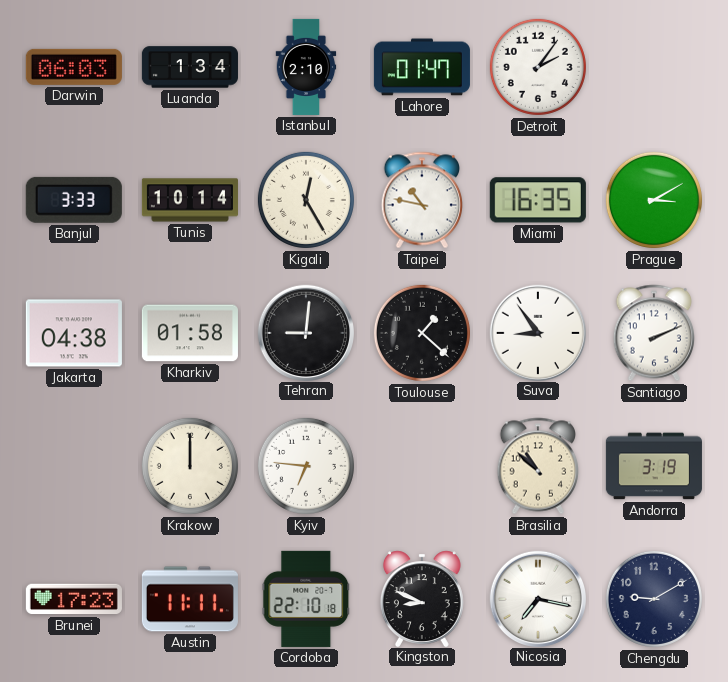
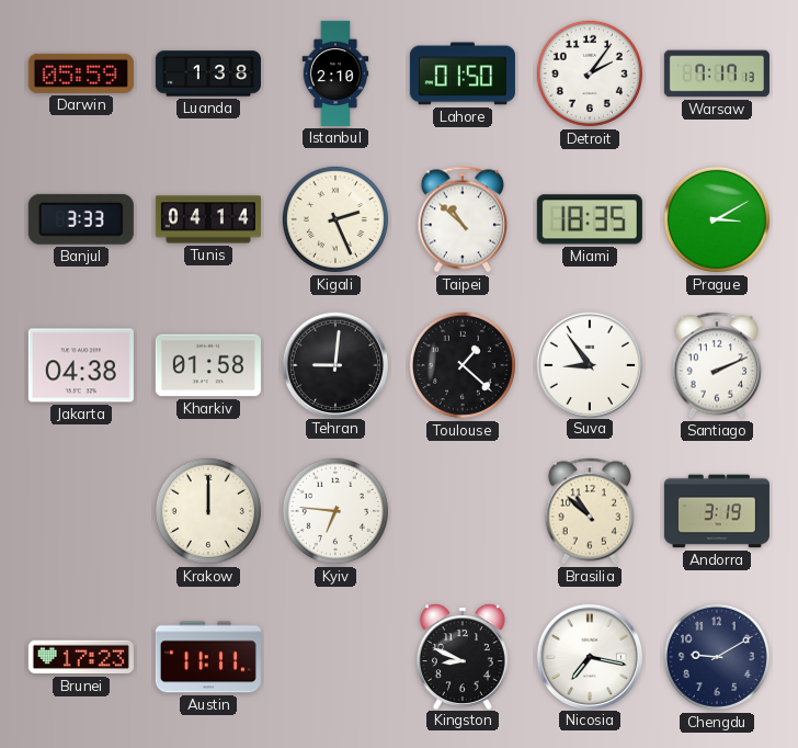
Darwin: 06:03 -> 05:59 (81, 73)
Luanda: 1:34 -> 1:38 (208, 73)
Lahore: 01:47 -> 01:50 (463, 73)
Warsaw: none -> 7:17 (717, 73)
Tunis: 10:14 -> 04:14 (208, 219)
Kigali: 12:25 -> 2:26 (335, 219)
Taipei: 10:47 -> 10:52 (461, 219)
Miami: 16:35 -> 18:35 (590, 219)
Cordoba: 22:10 -> none (306, 599)
